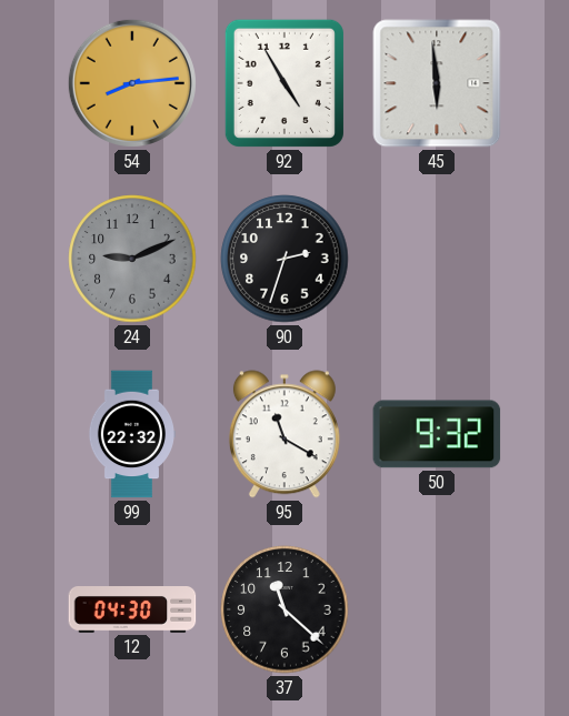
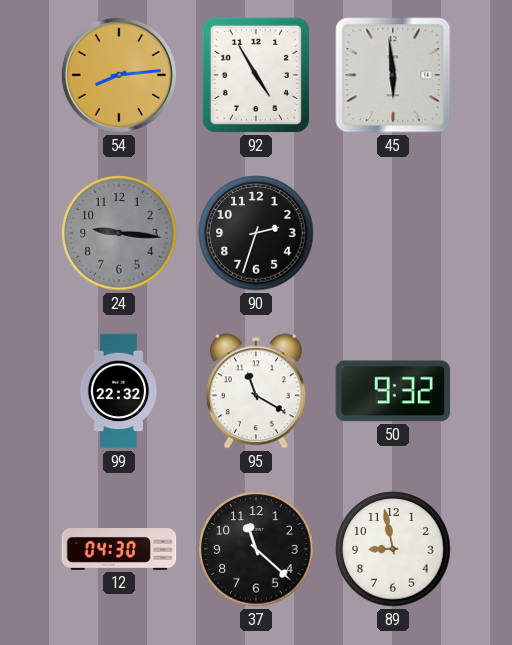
24: 9:11 -> 9:16 (119, 233)
89: none -> 8:58 (393, 549)
